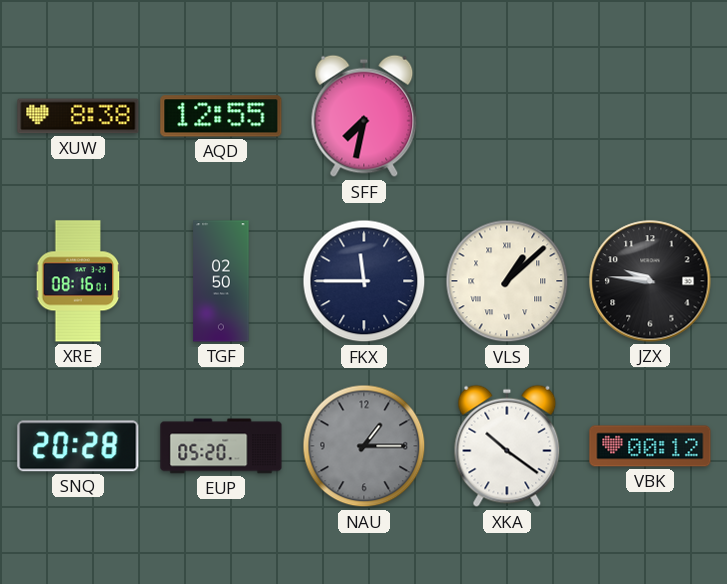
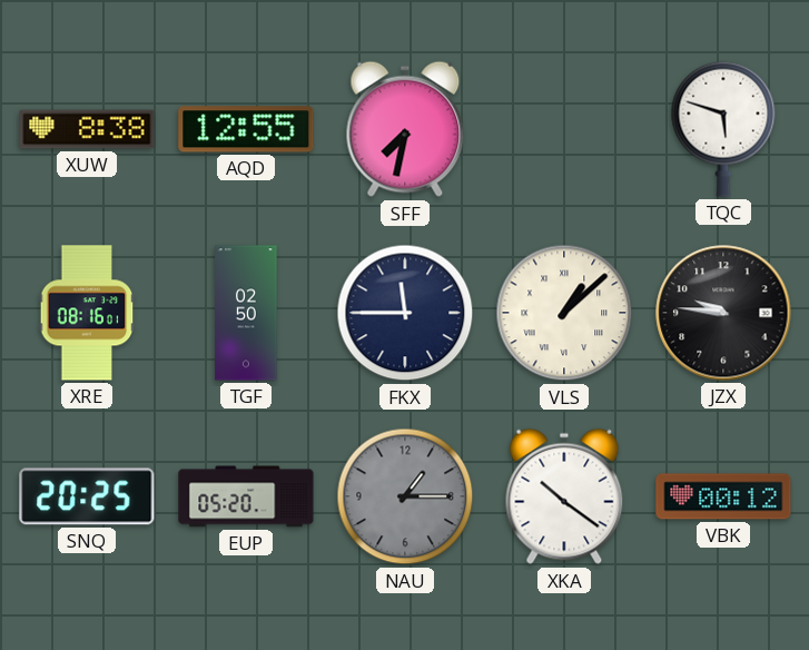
TQC: none -> 5:48 (723, 129)
SNQ: 20:28 -> 20:25 (87, 496)
